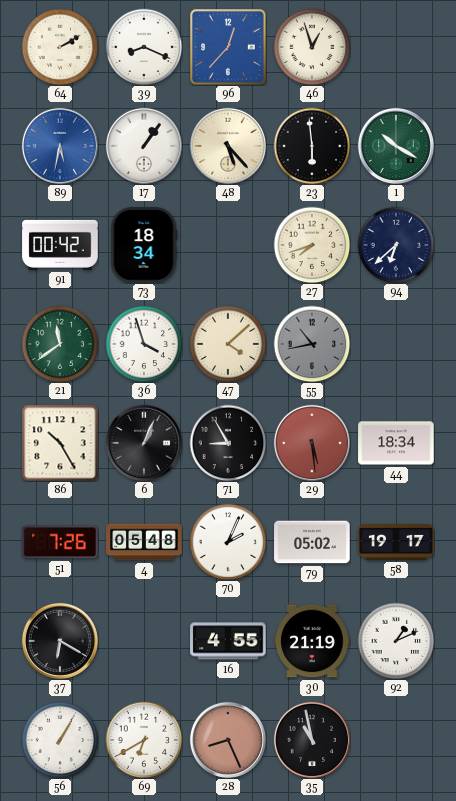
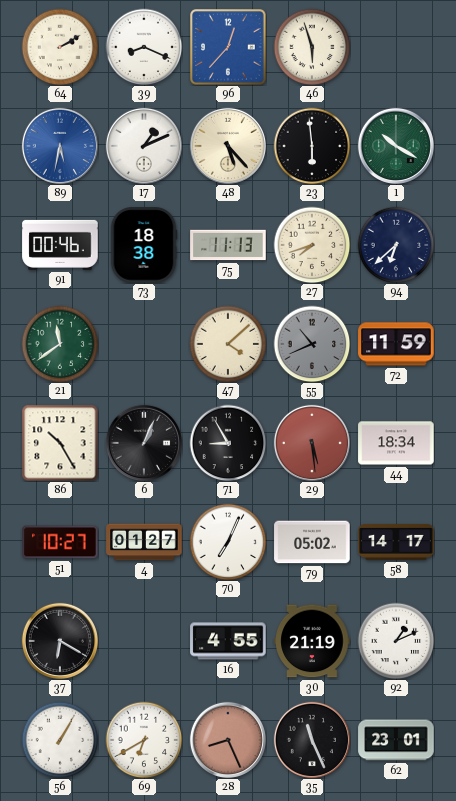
46: 12:57 -> 5:57 (312, 47)
17: 1:06 -> 1:11 (144, 146)
91: 00:42 -> 00:46 (60, 245)
73: 18:34 -> 18:38 (144, 245)
75: none -> 11:13 (228, 245)
36: 3:57 -> none (144, 344)
55: 10:43 -> 10:41 (312, 344)
72: none -> 11:59 (396, 344)
51: 7:26 -> 10:27 (60, 542)
4: 05:48 -> 01:27 (144, 542)
70: 2:04 -> 7:04 (228, 542)
58: 19:17 -> 14:17 (396, 542)
35: 10:58 -> 11:26 (312, 740)
62: none -> 23:01 (396, 740)
